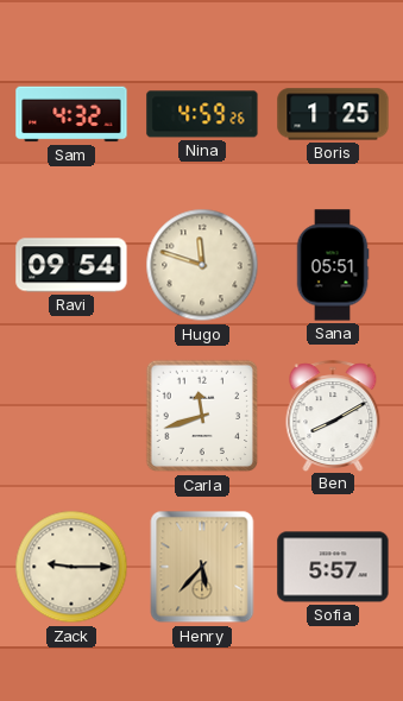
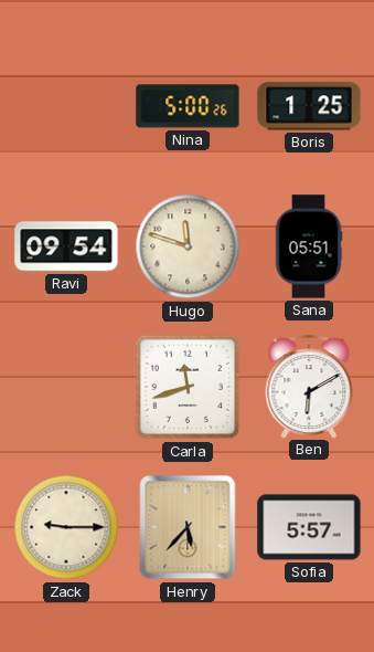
Sam: 4:32 -> none (71, 114)
Nina: 4:59 -> 5:00 (188, 106)
Ben: 8:10 -> 6:10 (309, 387)
